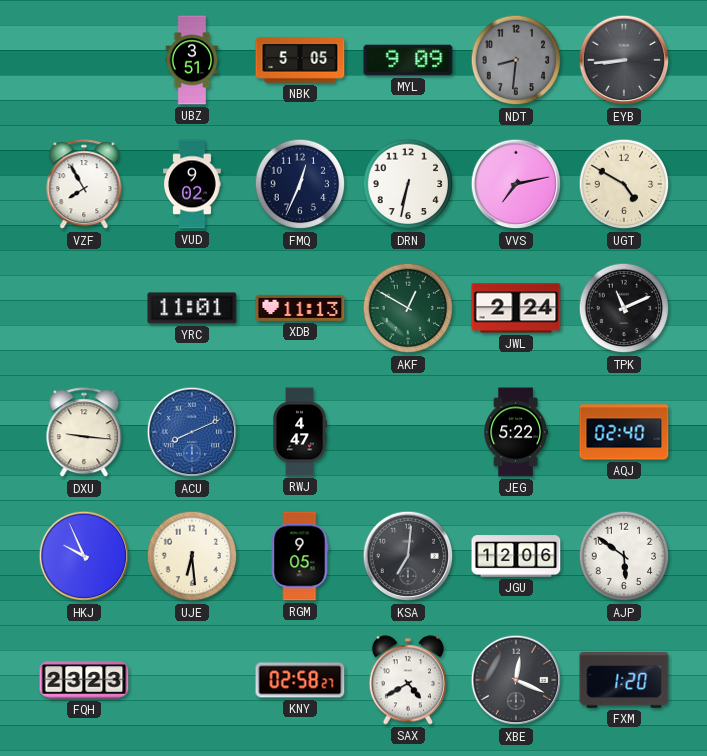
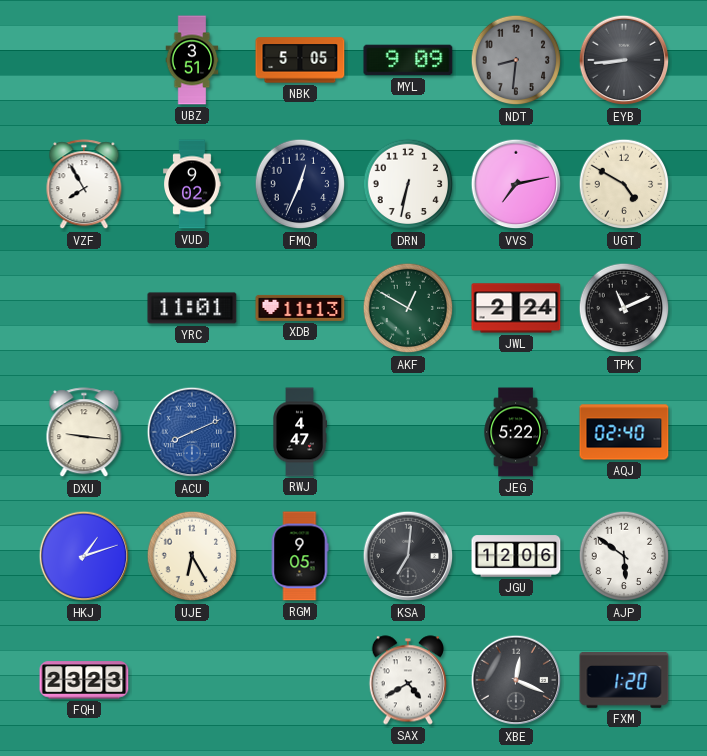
HKJ: 9:56 -> 1:12 (84, 556)
UJE: 6:29 -> 6:25 (192, 556)
KNY: 02:58 -> none (300, 680)
